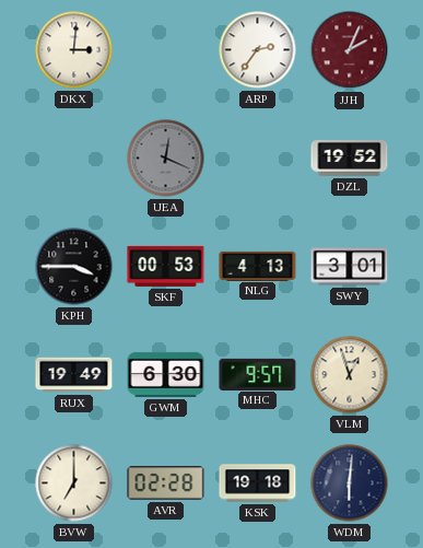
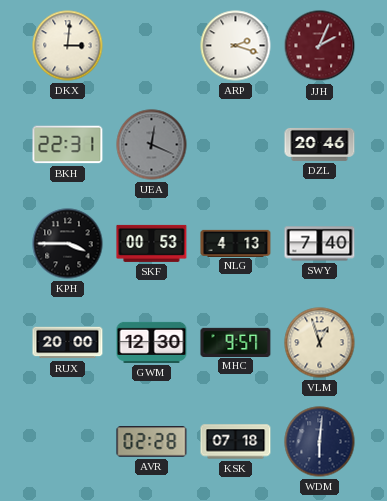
ARP: 2:36 -> 2:18 (236, 46)
BKH: none -> 22:31 (68, 145)
DZL: 19:52 -> 20:46 (320, 144)
SWY: 3:01 -> 7:40 (320, 244)
RUX: 19:49 -> 20:00 (68, 343)
GWM: 6:30 -> 12:30 (152, 342)
BVW: 7:00 -> none (74, 483)
KSK: 19:18 -> 07:18 (236, 442)
